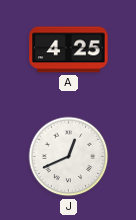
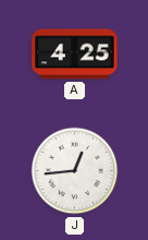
J: 12:41 -> 12:44 (75, 171)
